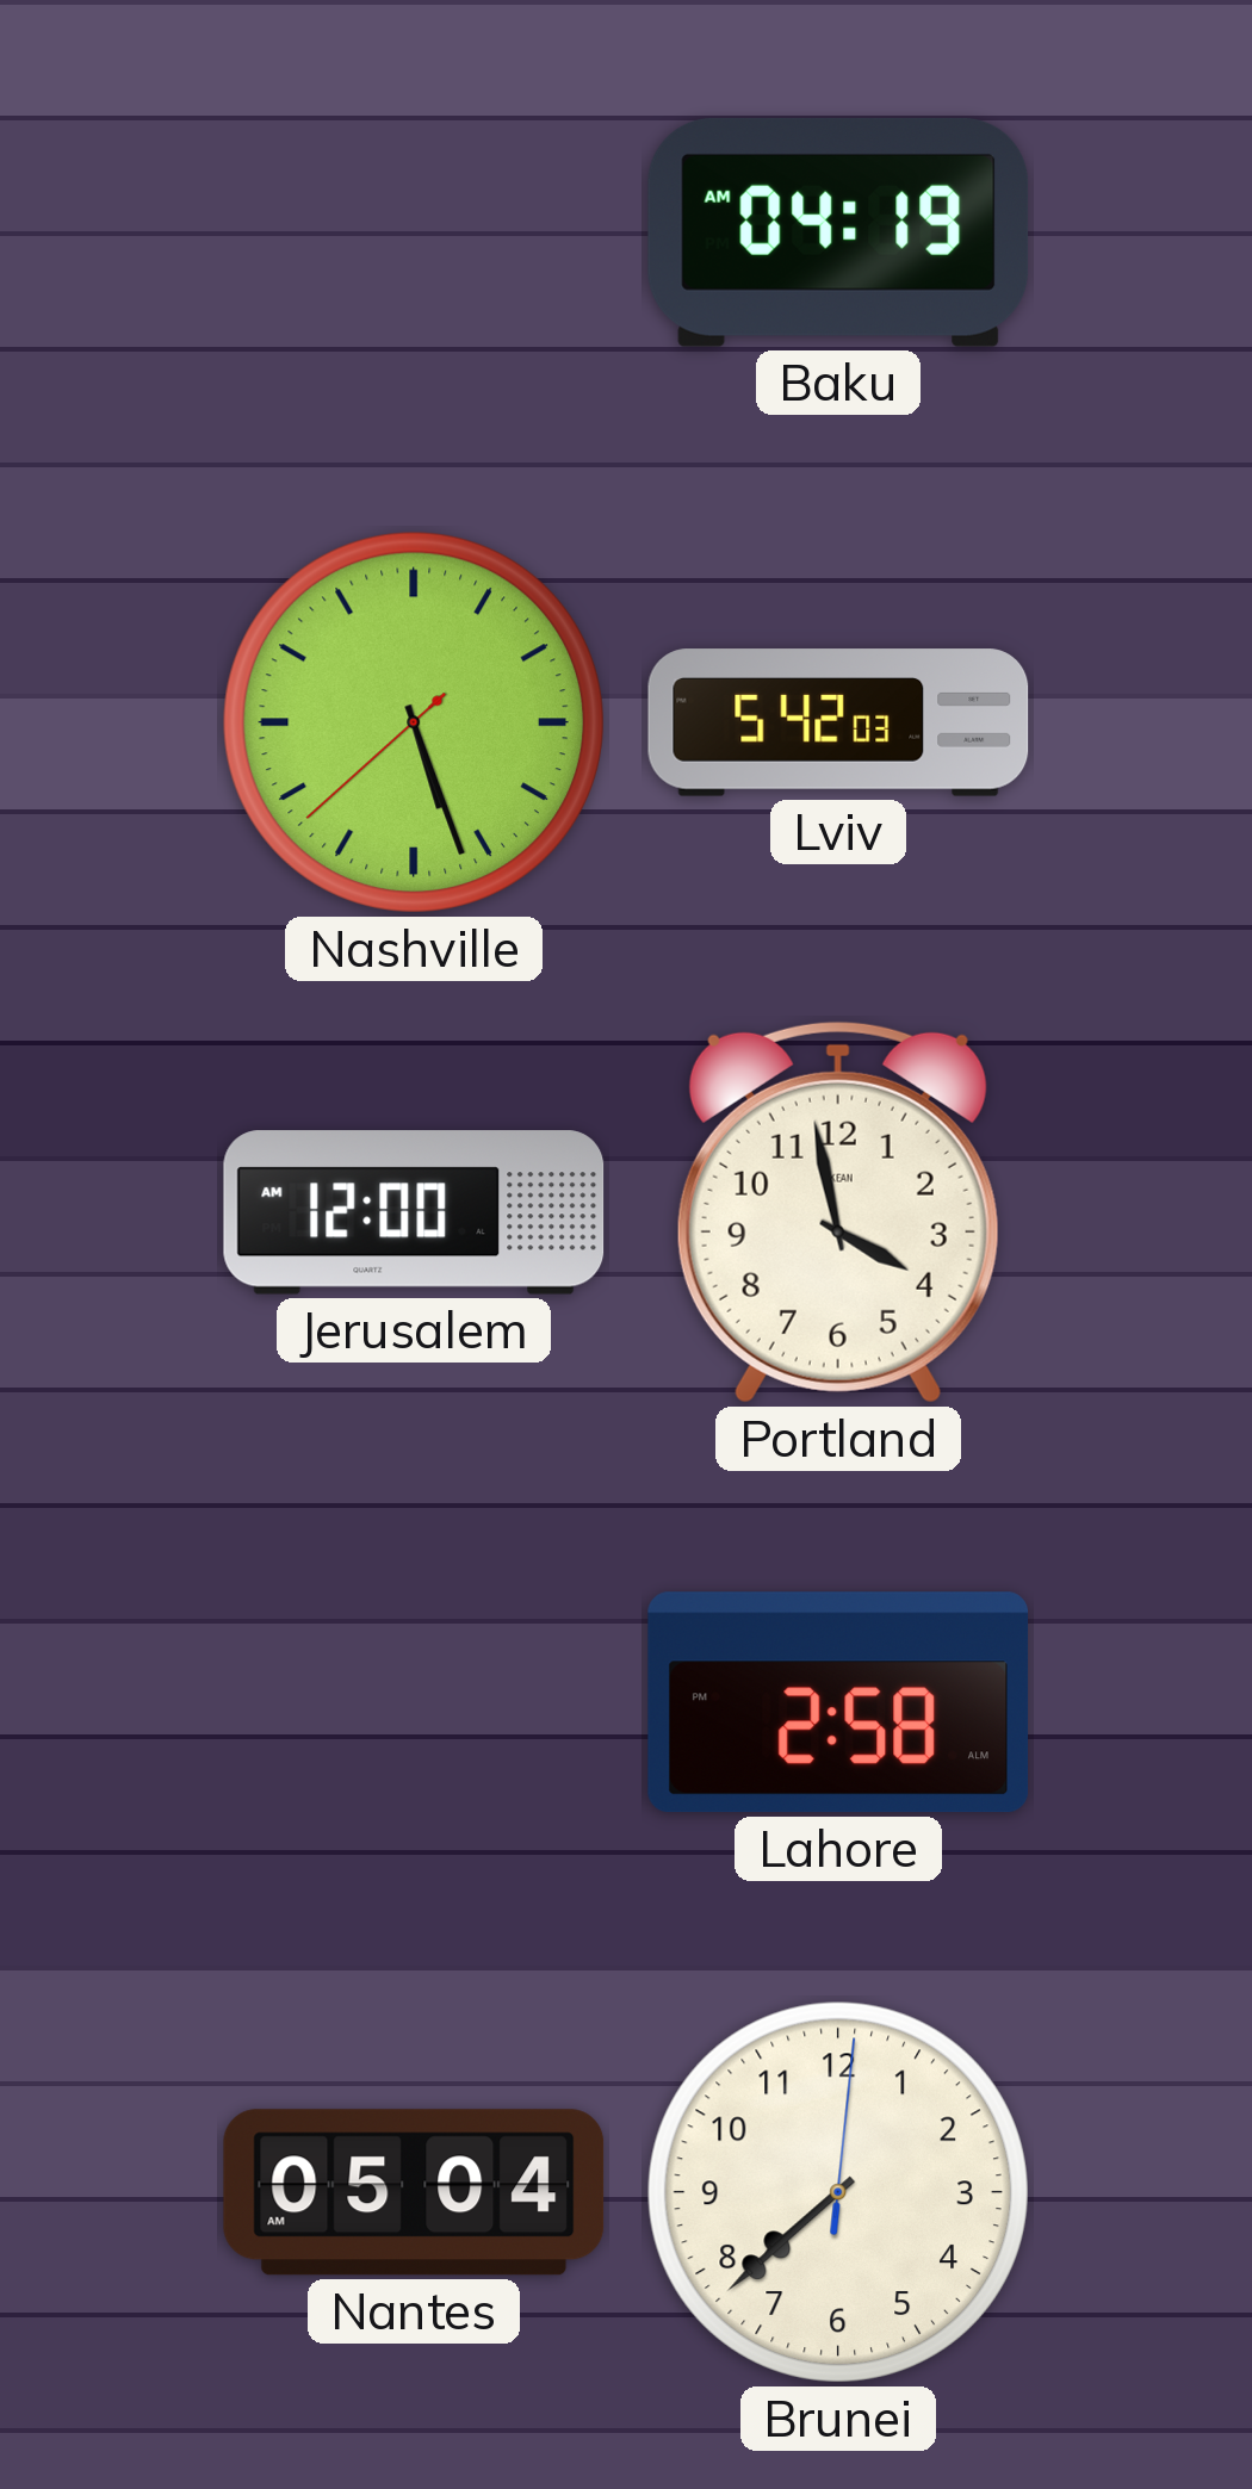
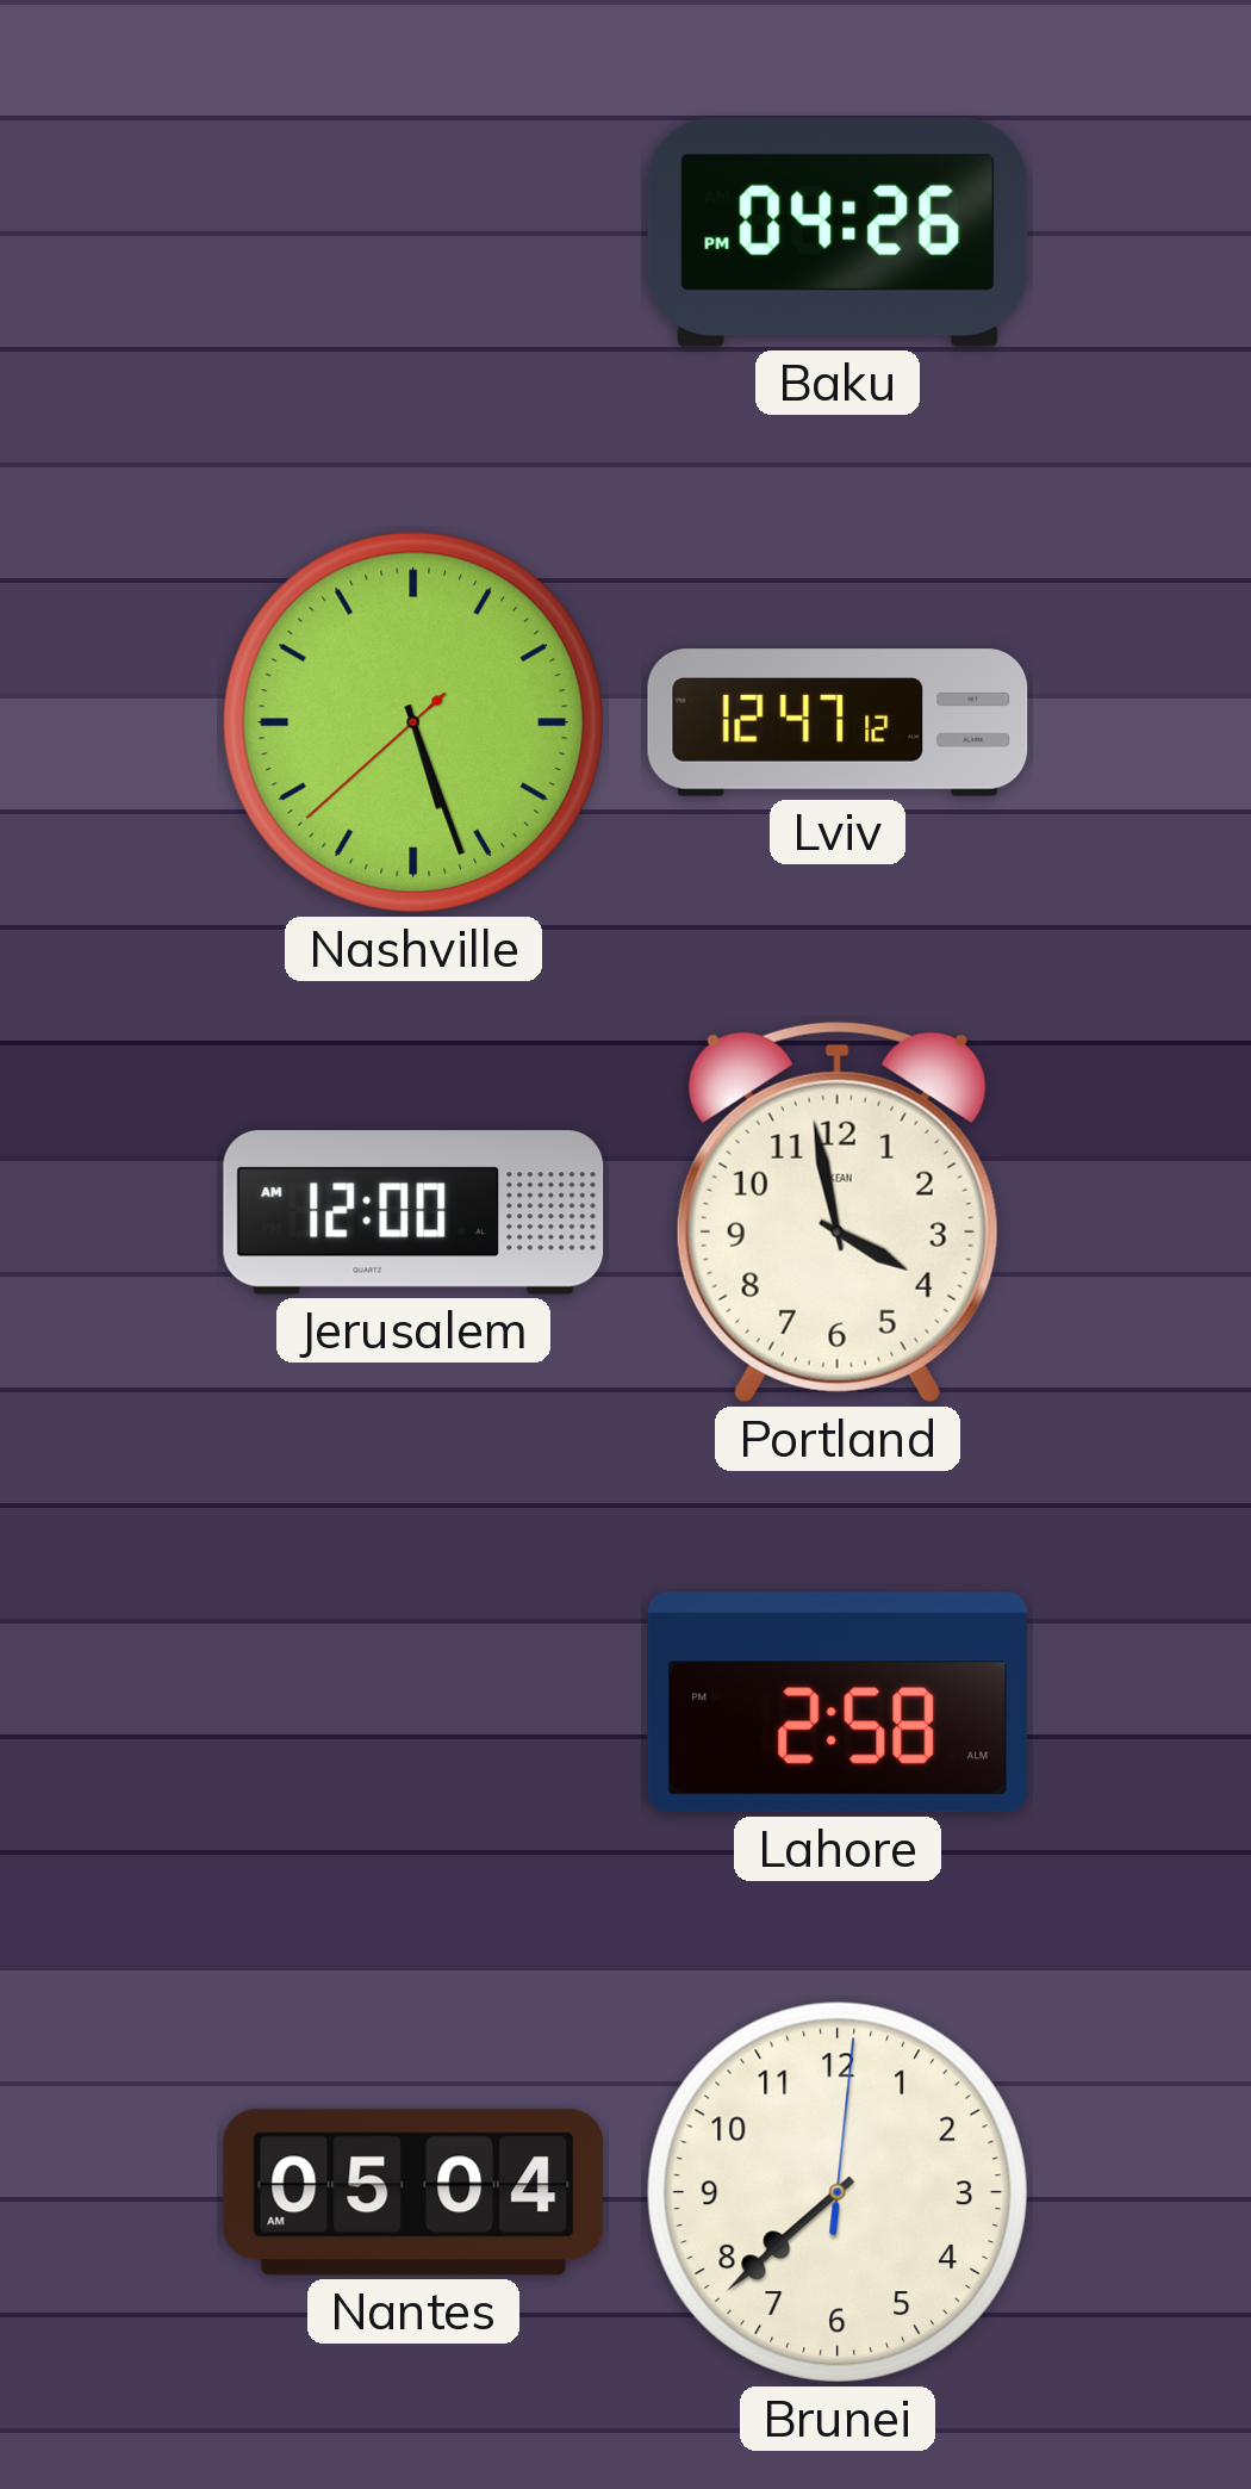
Baku: 04:19 -> 04:26 (838, 232)
Lviv: 5:42 -> 12:47 (838, 722)
